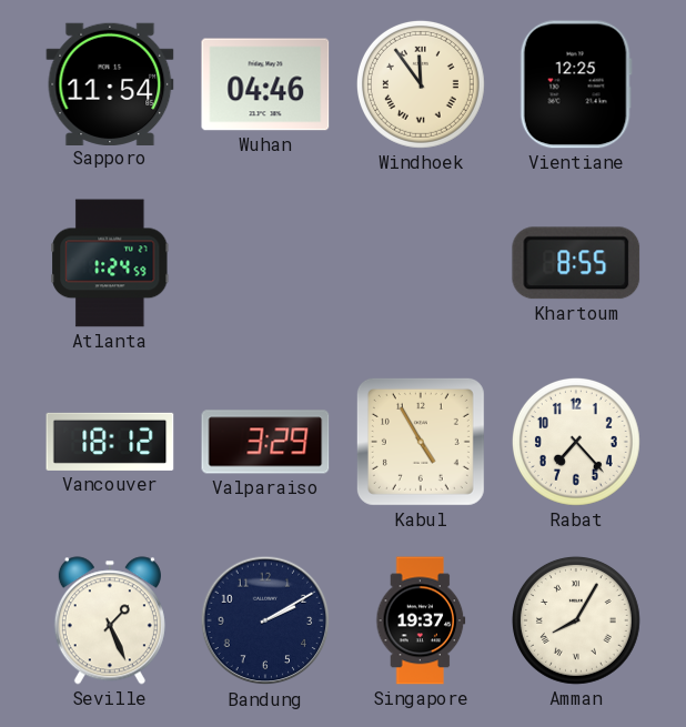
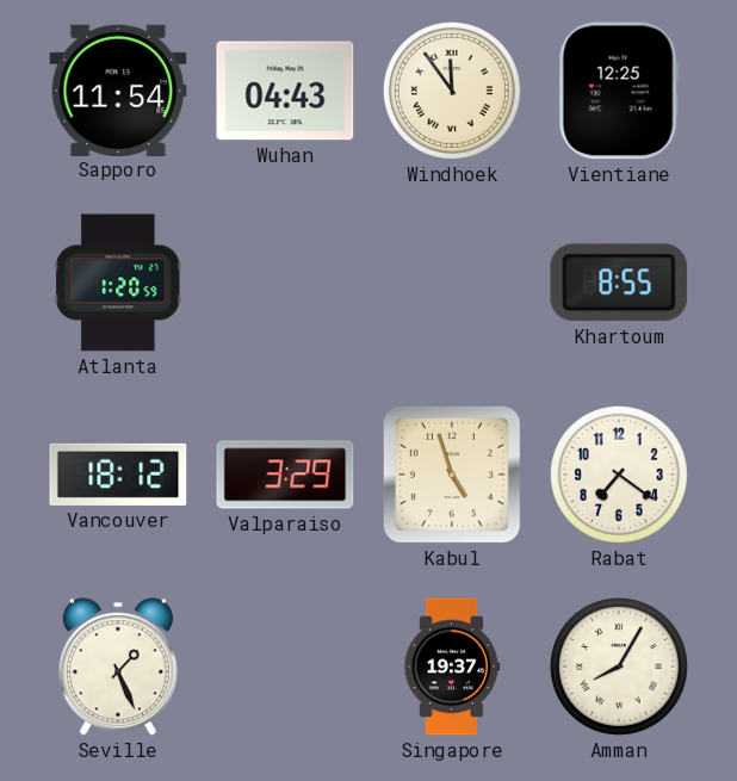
Wuhan: 04:46 -> 04:43 (285, 91)
Atlanta: 1:24 -> 1:20 (118, 283)
Kabul: 4:55 -> 4:57 (452, 475)
Rabat: 7:23 -> 7:21 (619, 475)
Bandung: 2:10 -> none (265, 620)
